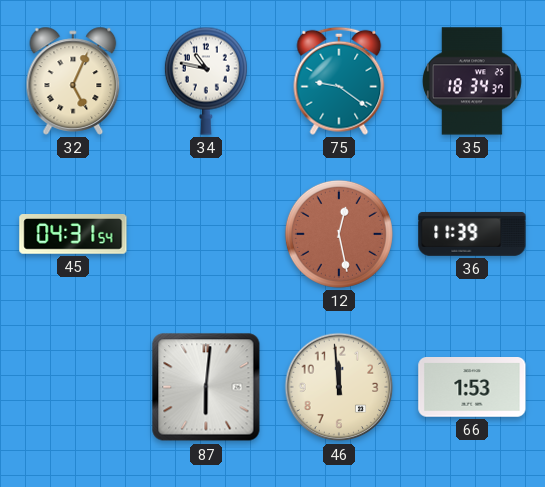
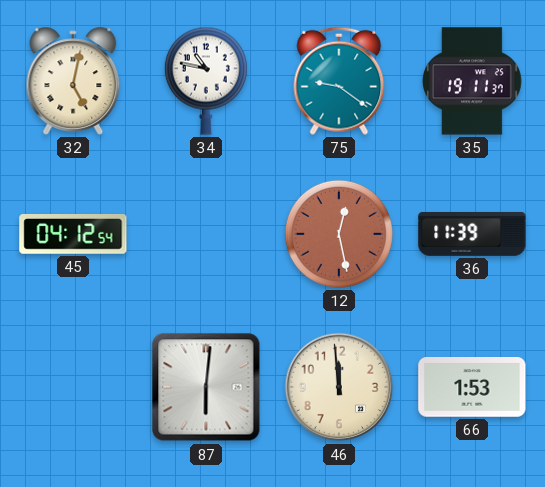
32: 5:04 -> 5:02 (73, 81)
35: 18:34 -> 19:11 (472, 81)
45: 04:31 -> 04:12 (73, 235)
